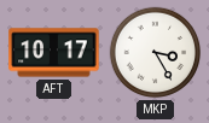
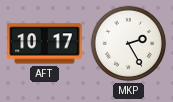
MKP: 3:25 -> 2:25 (129, 44)
